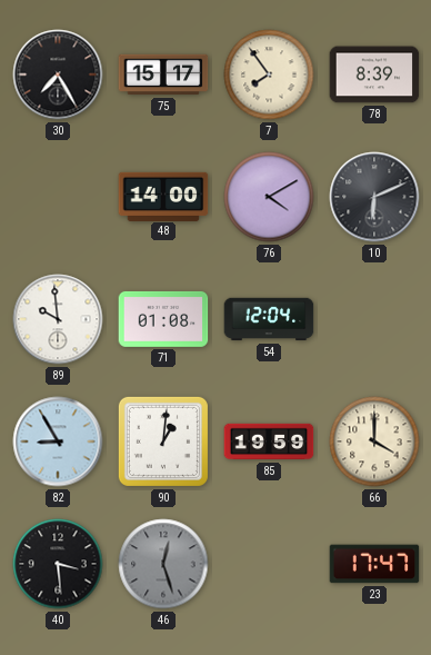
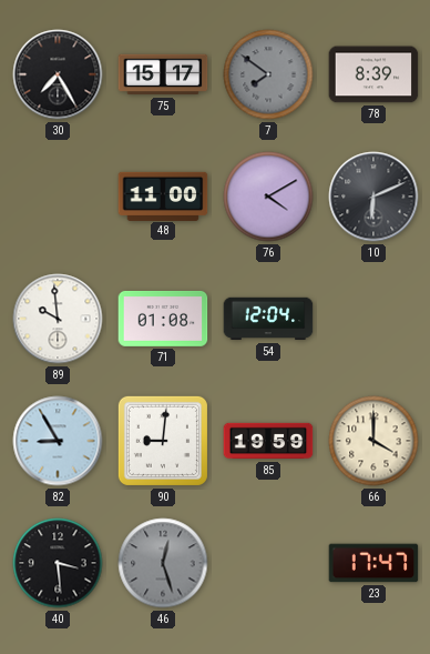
7: 7:54 -> 7:51 (268, 74)
7 dial: cream -> grey (268, 74)
48: 14:00 -> 11:00 (163, 195)
90: 1:01 -> 9:01 (163, 441)
